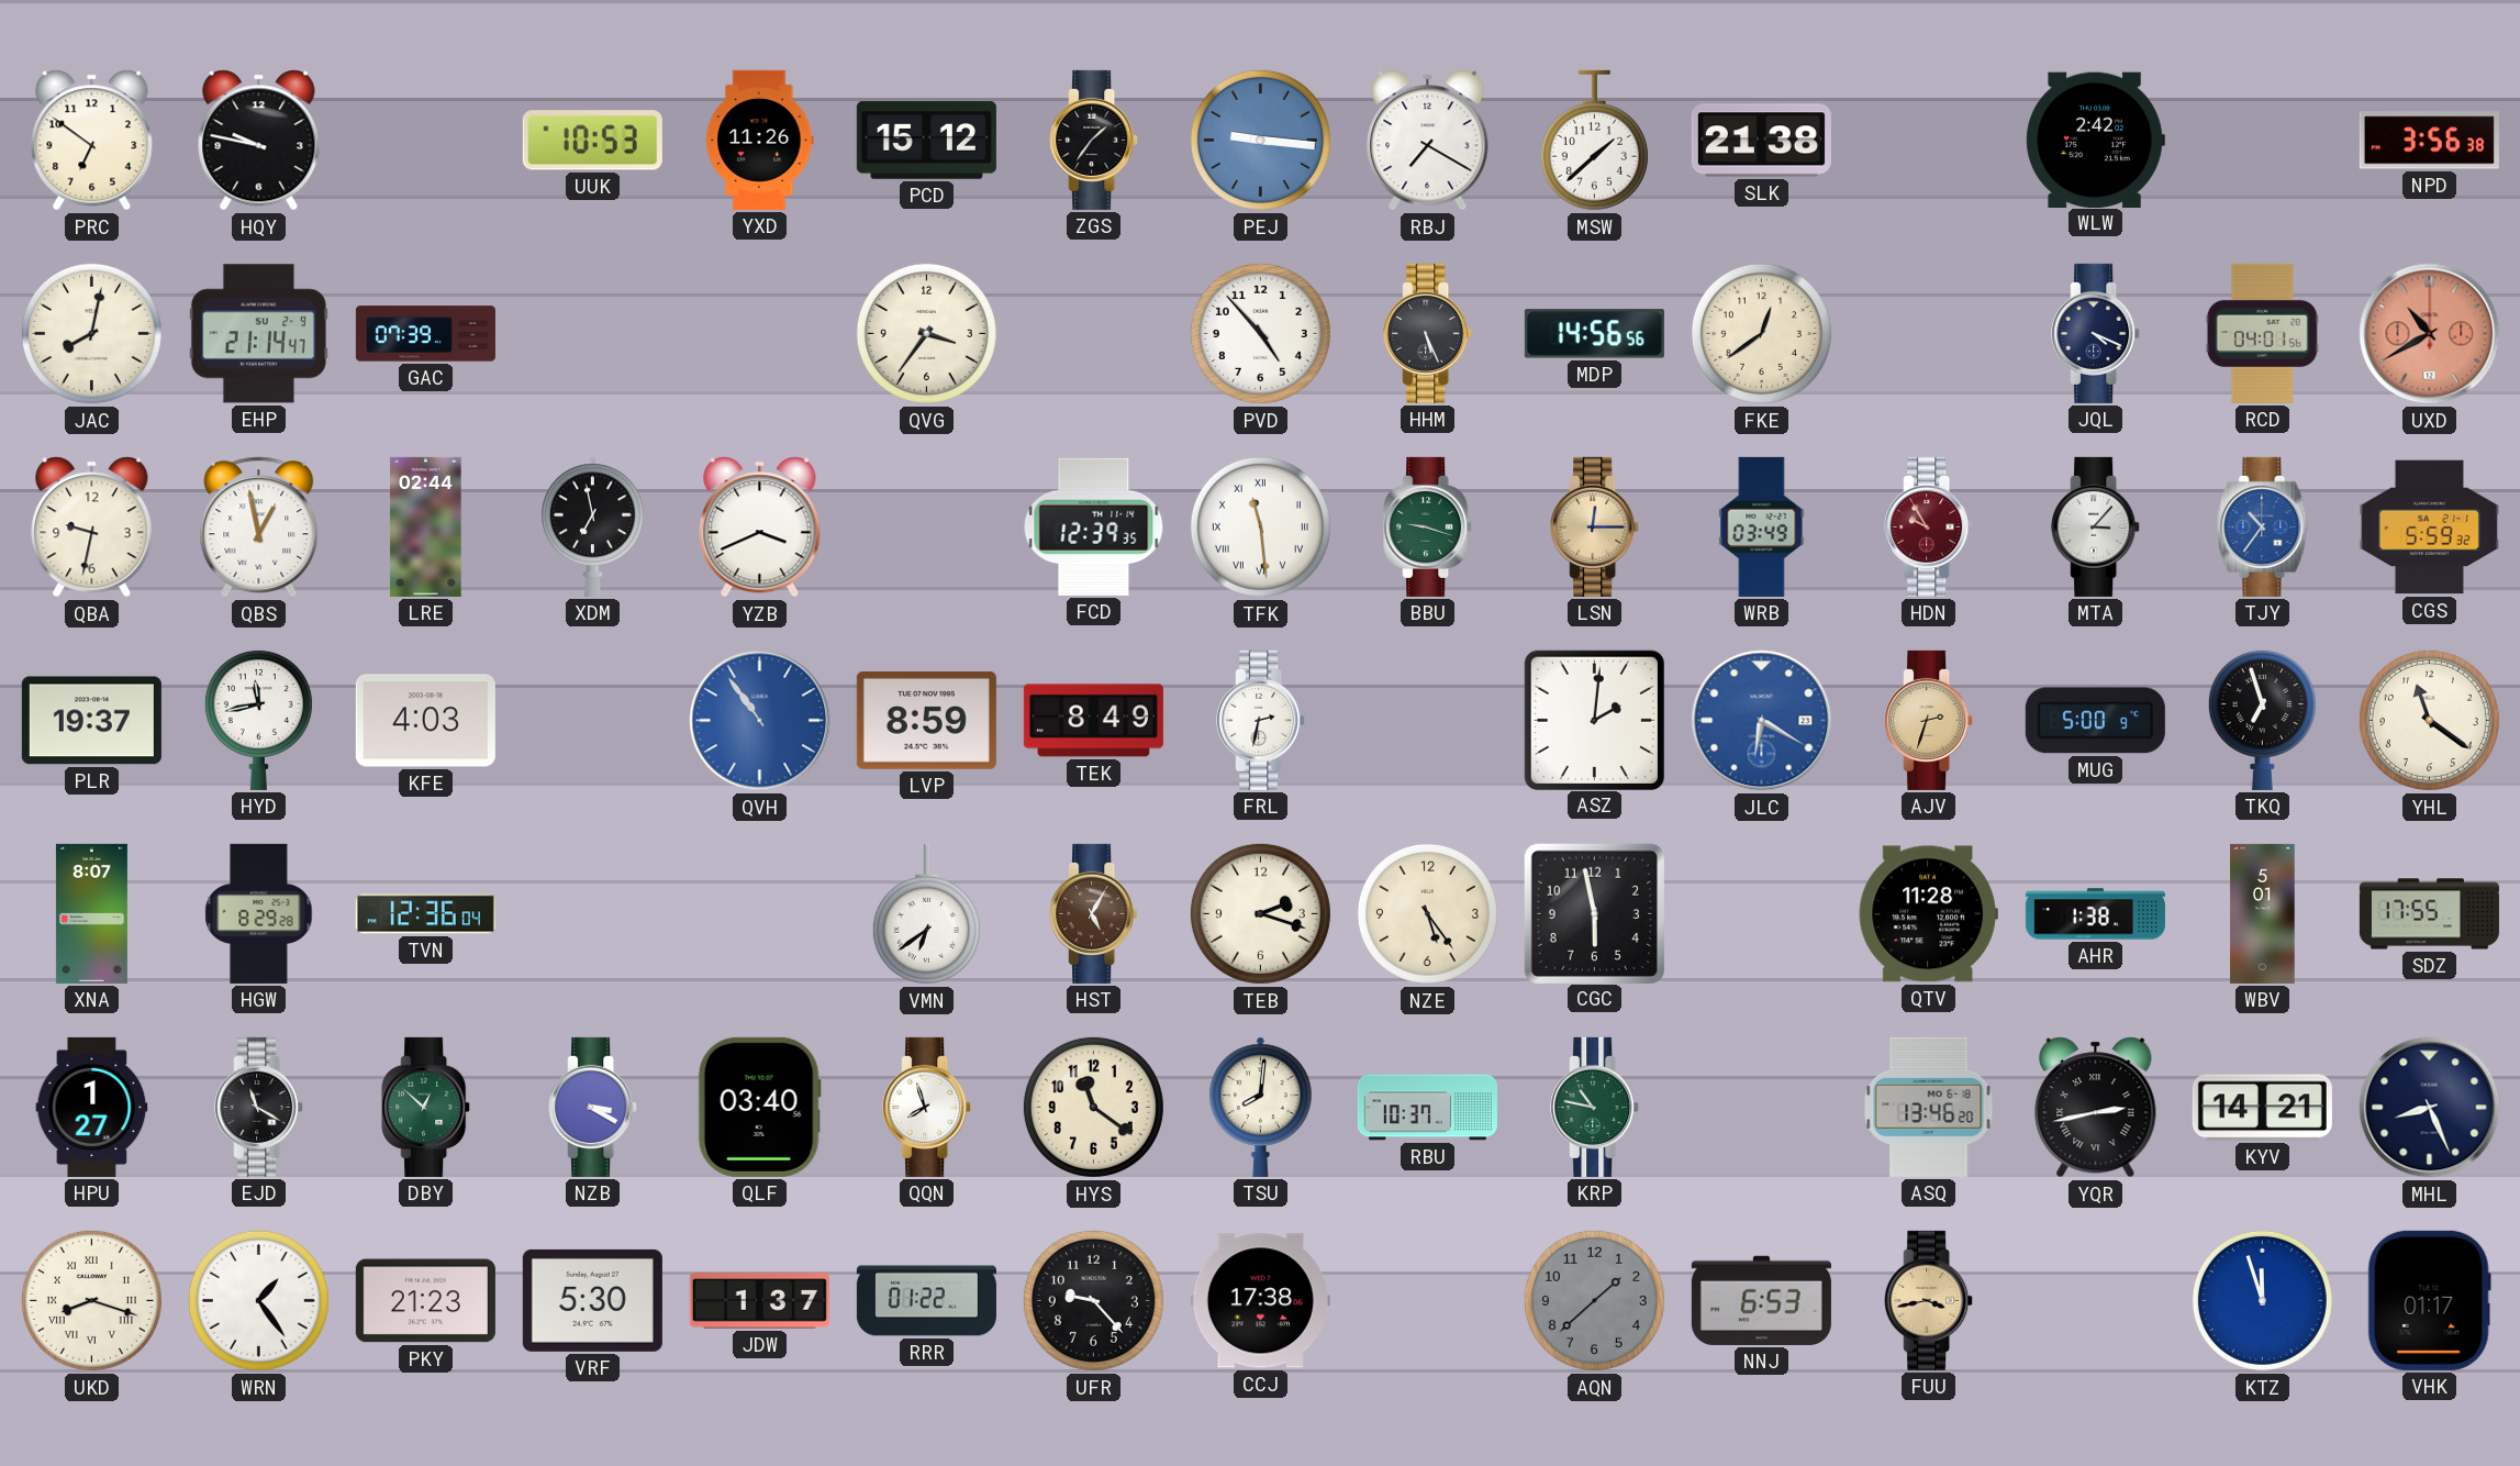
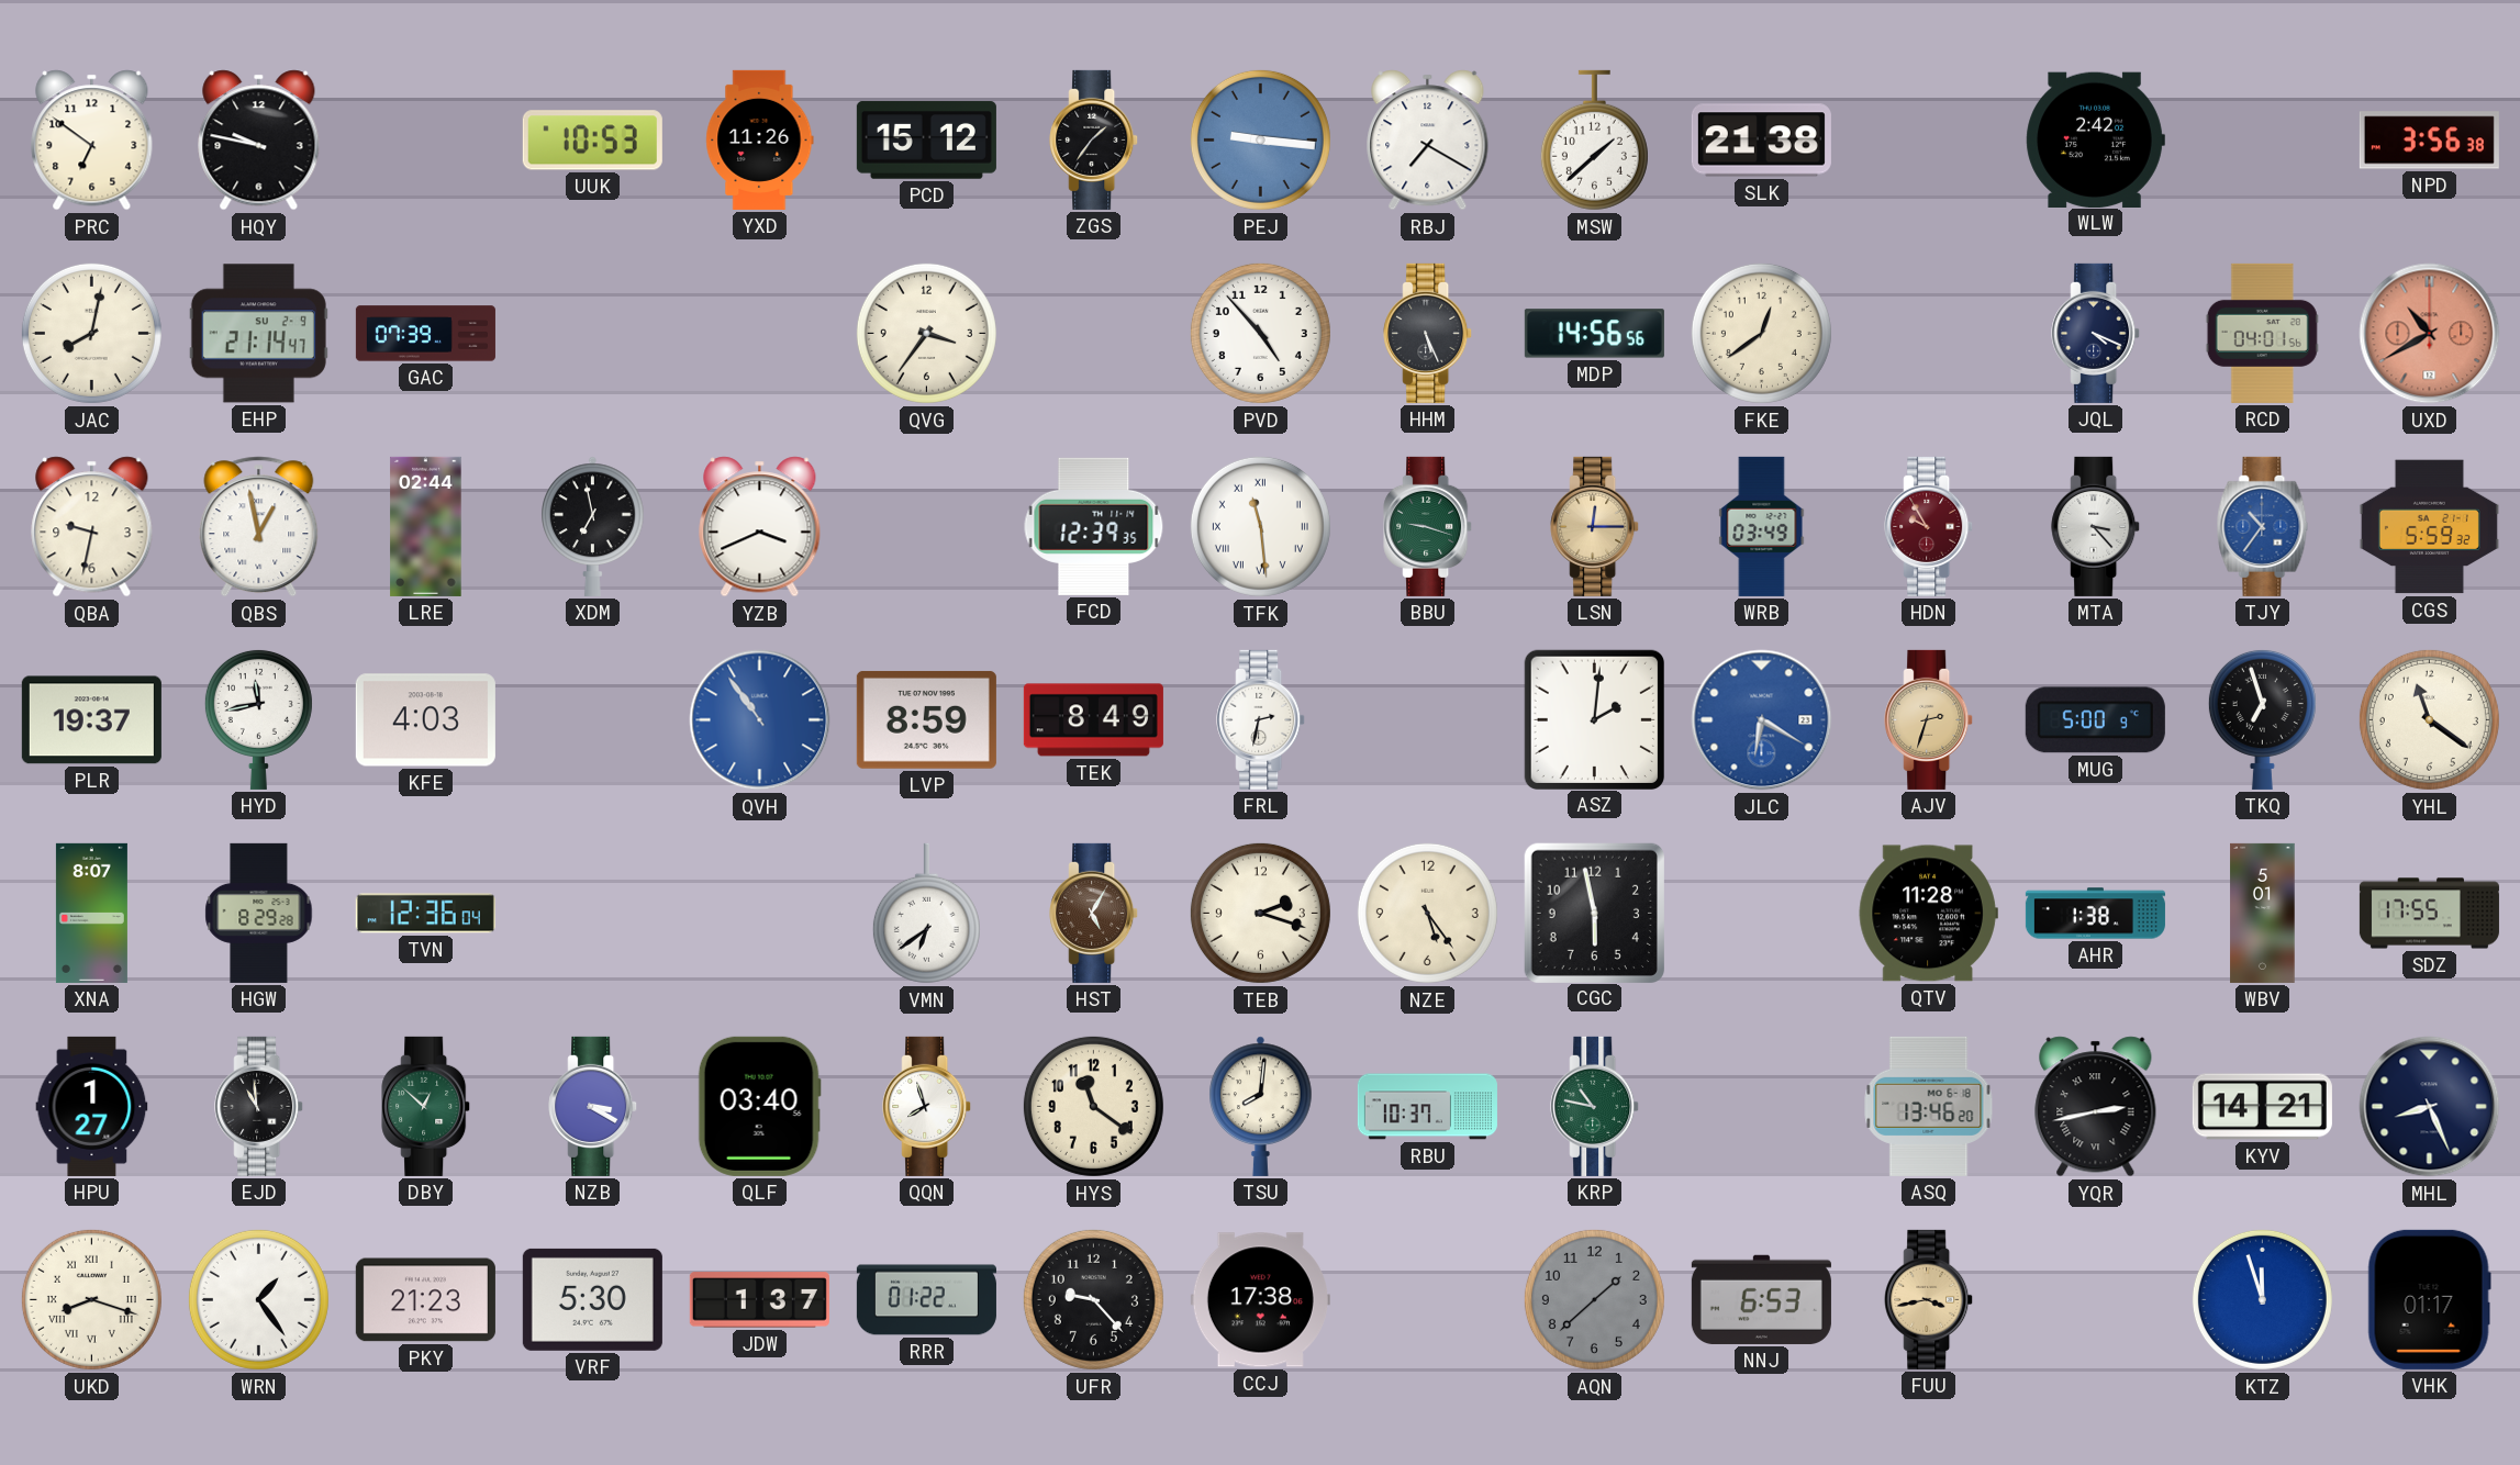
MTA: 3:07 -> 3:23 (2096, 526)
EJD: 11:20 -> 10:59 (259, 1106)
